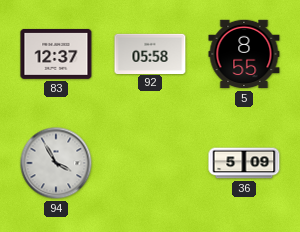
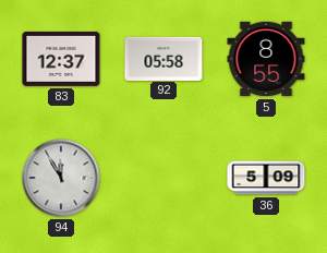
94: 3:55 -> 11:55 (61, 178)
